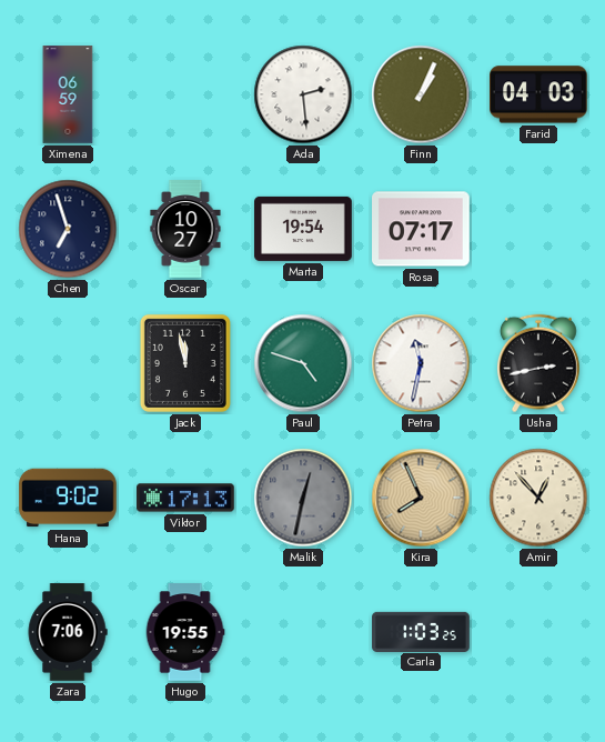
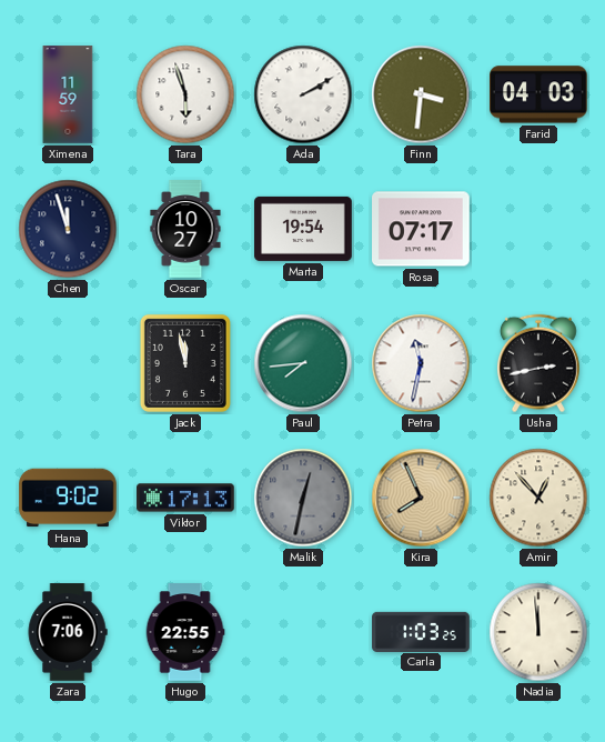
Ximena: 06:59 -> 11:59 (68, 94)
Tara: none -> 5:57 (185, 94)
Ada: 2:29 -> 2:10 (303, 94)
Finn: 1:04 -> 3:31 (421, 94)
Chen: 6:57 -> 11:57 (68, 229)
Paul: 4:48 -> 7:44 (303, 363)
Hugo: 19:55 -> 22:55 (185, 632)
Nadia: none -> 11:59 (538, 632)
